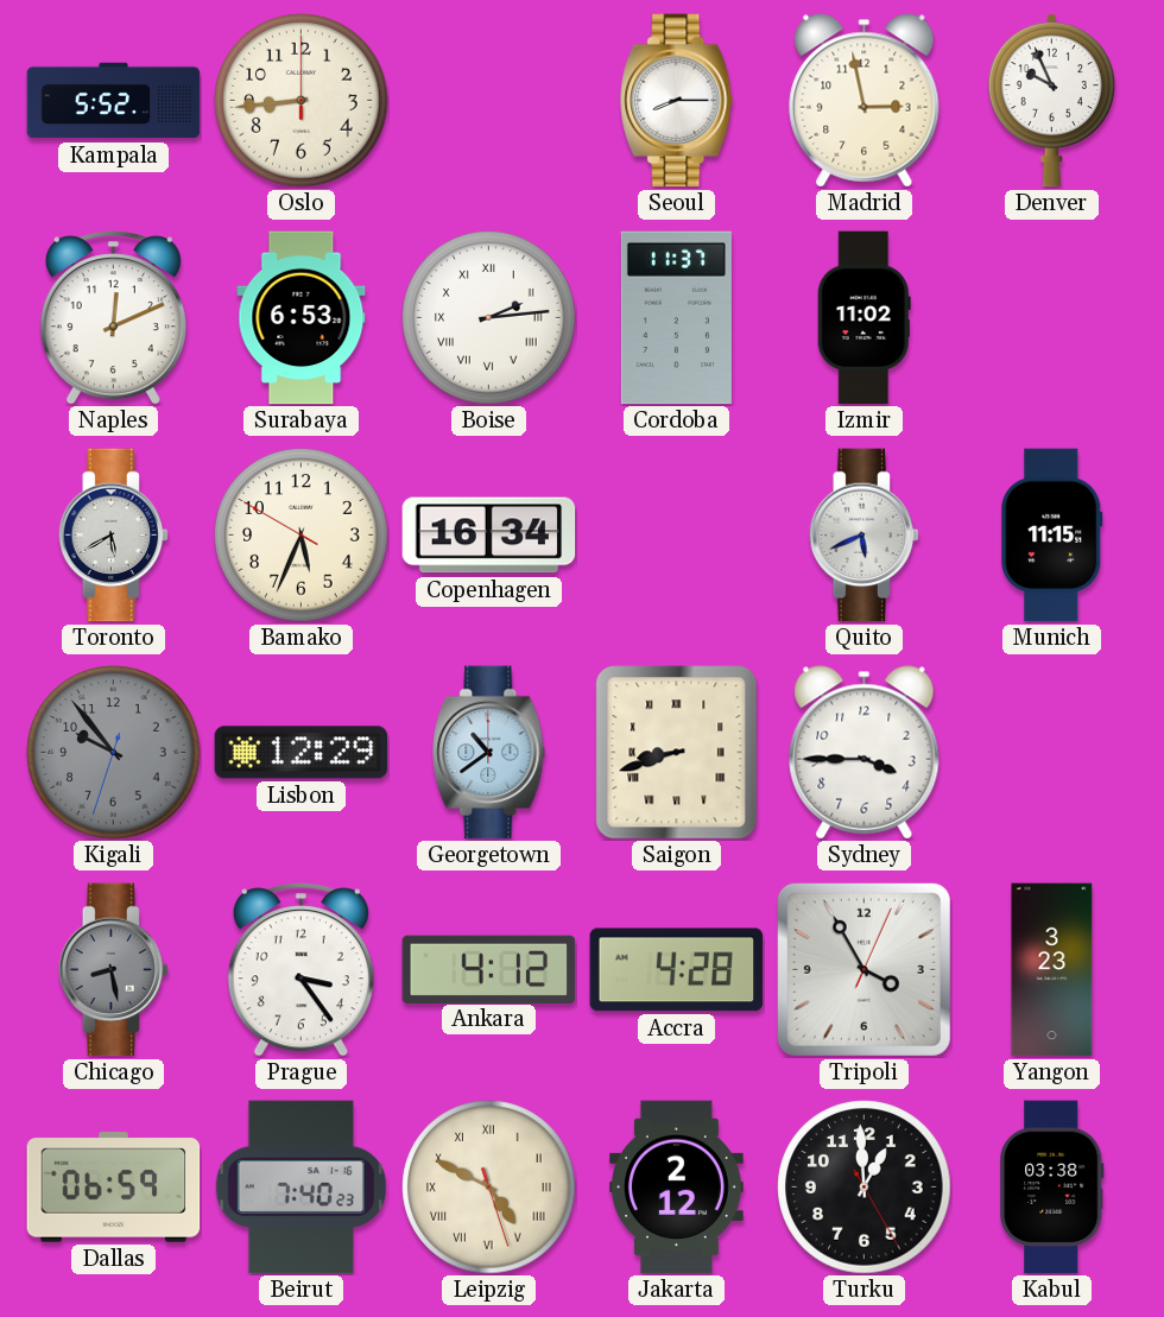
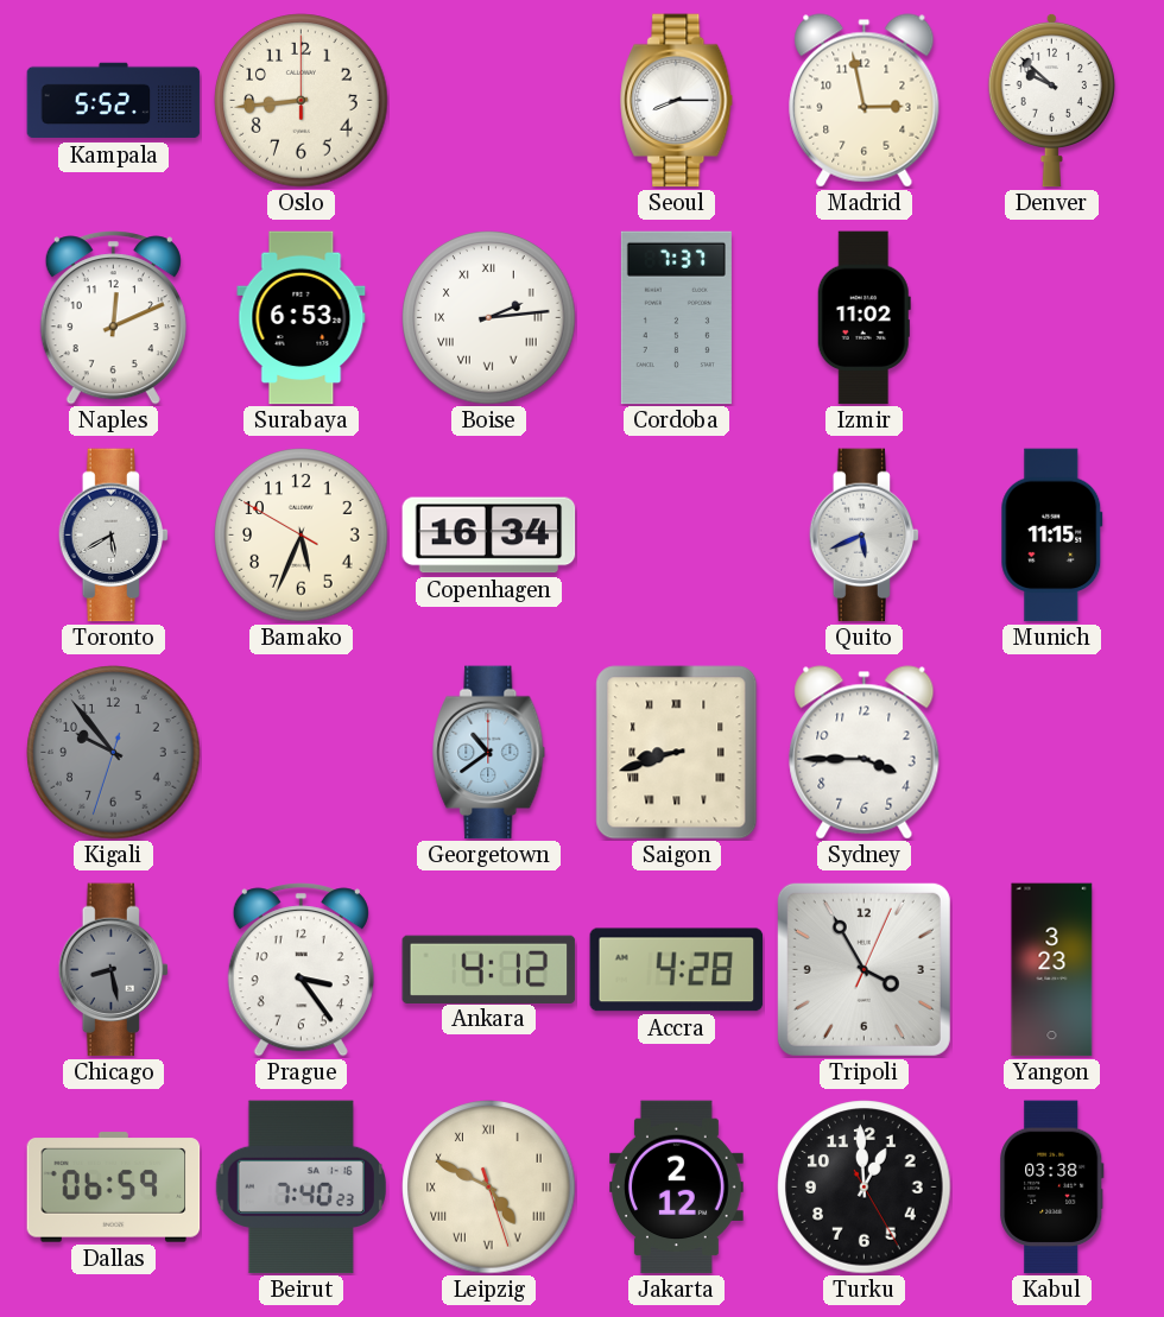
Denver: 9:56 -> 9:52 (1051, 100)
Cordoba: 11:37 -> 7:37 (676, 318)
Lisbon: 12:29 -> none (302, 753)
